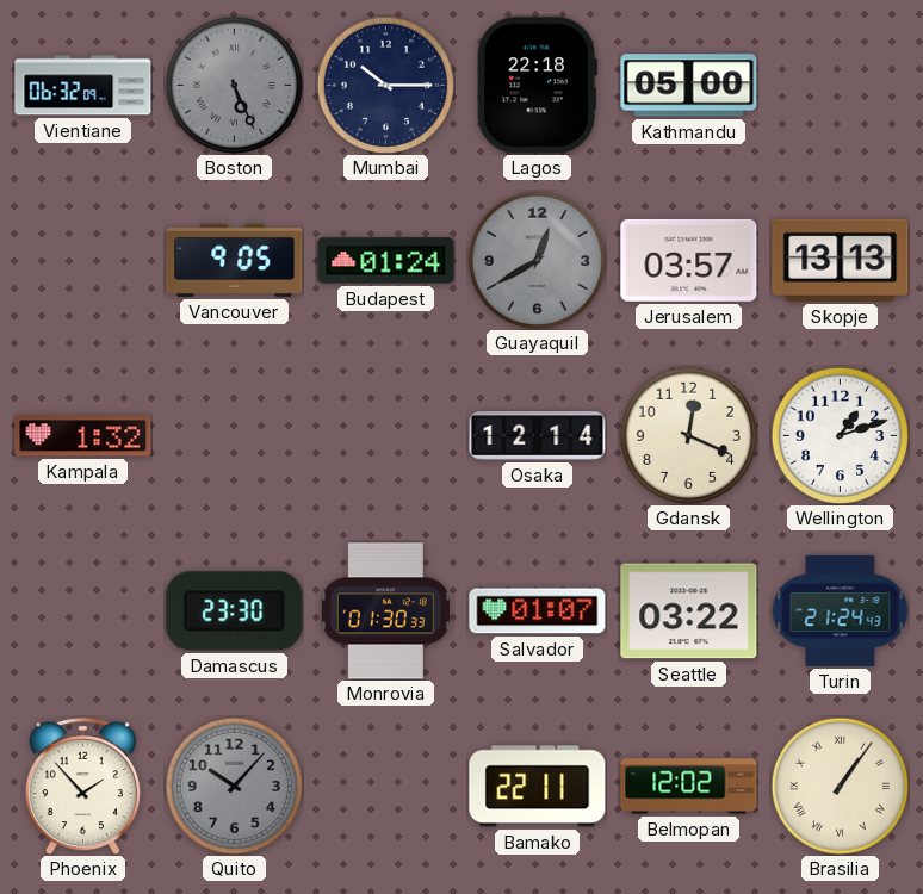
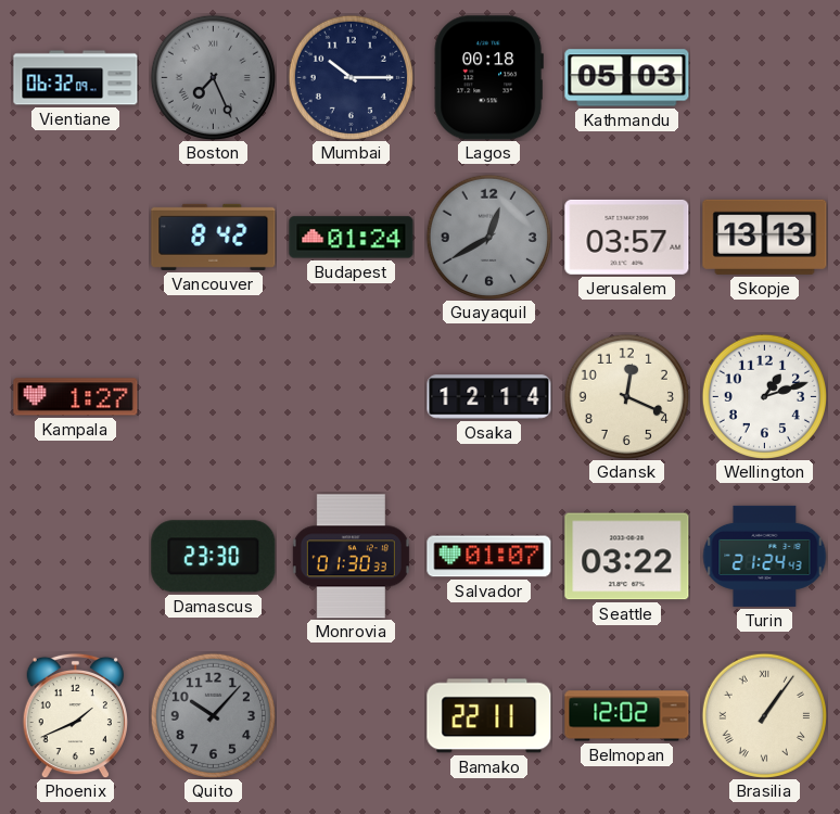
Boston: 5:26 -> 7:26 (213, 77)
Lagos: 22:18 -> 00:18 (488, 78)
Kathmandu: 05:00 -> 05:03 (627, 78)
Vancouver: 9:05 -> 8:42 (214, 237)
Kampala: 1:32 -> 1:27 (76, 397)
Phoenix: 1:53 -> 1:41 (75, 715)
